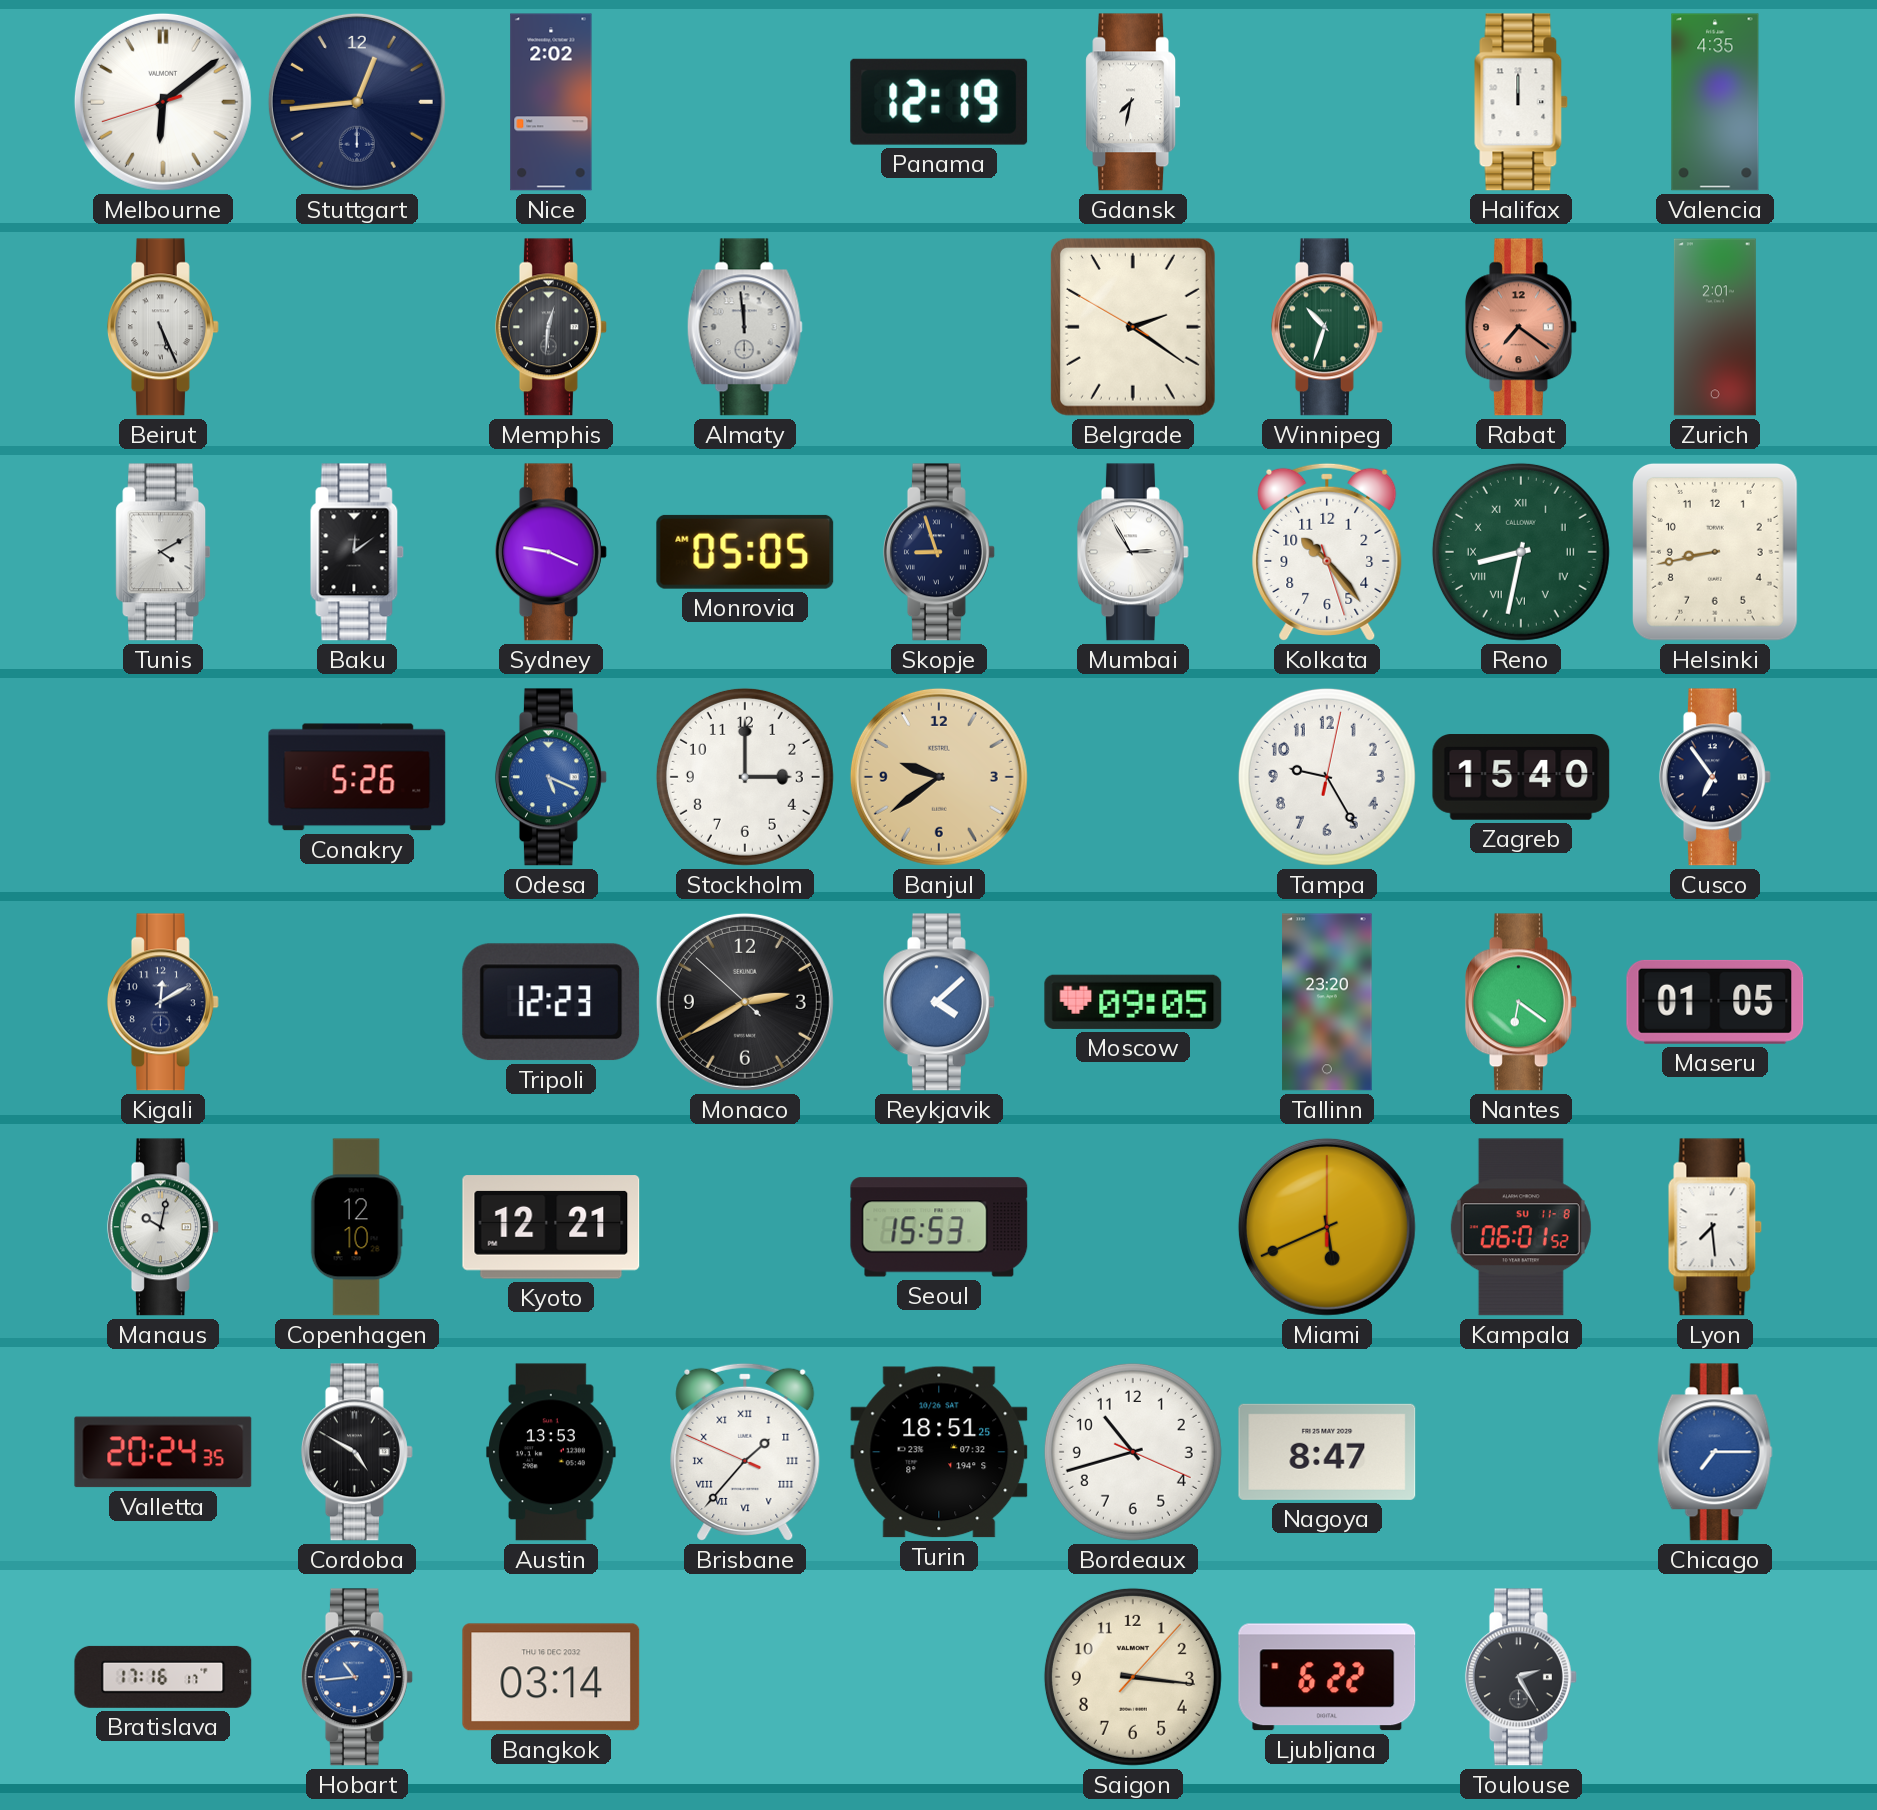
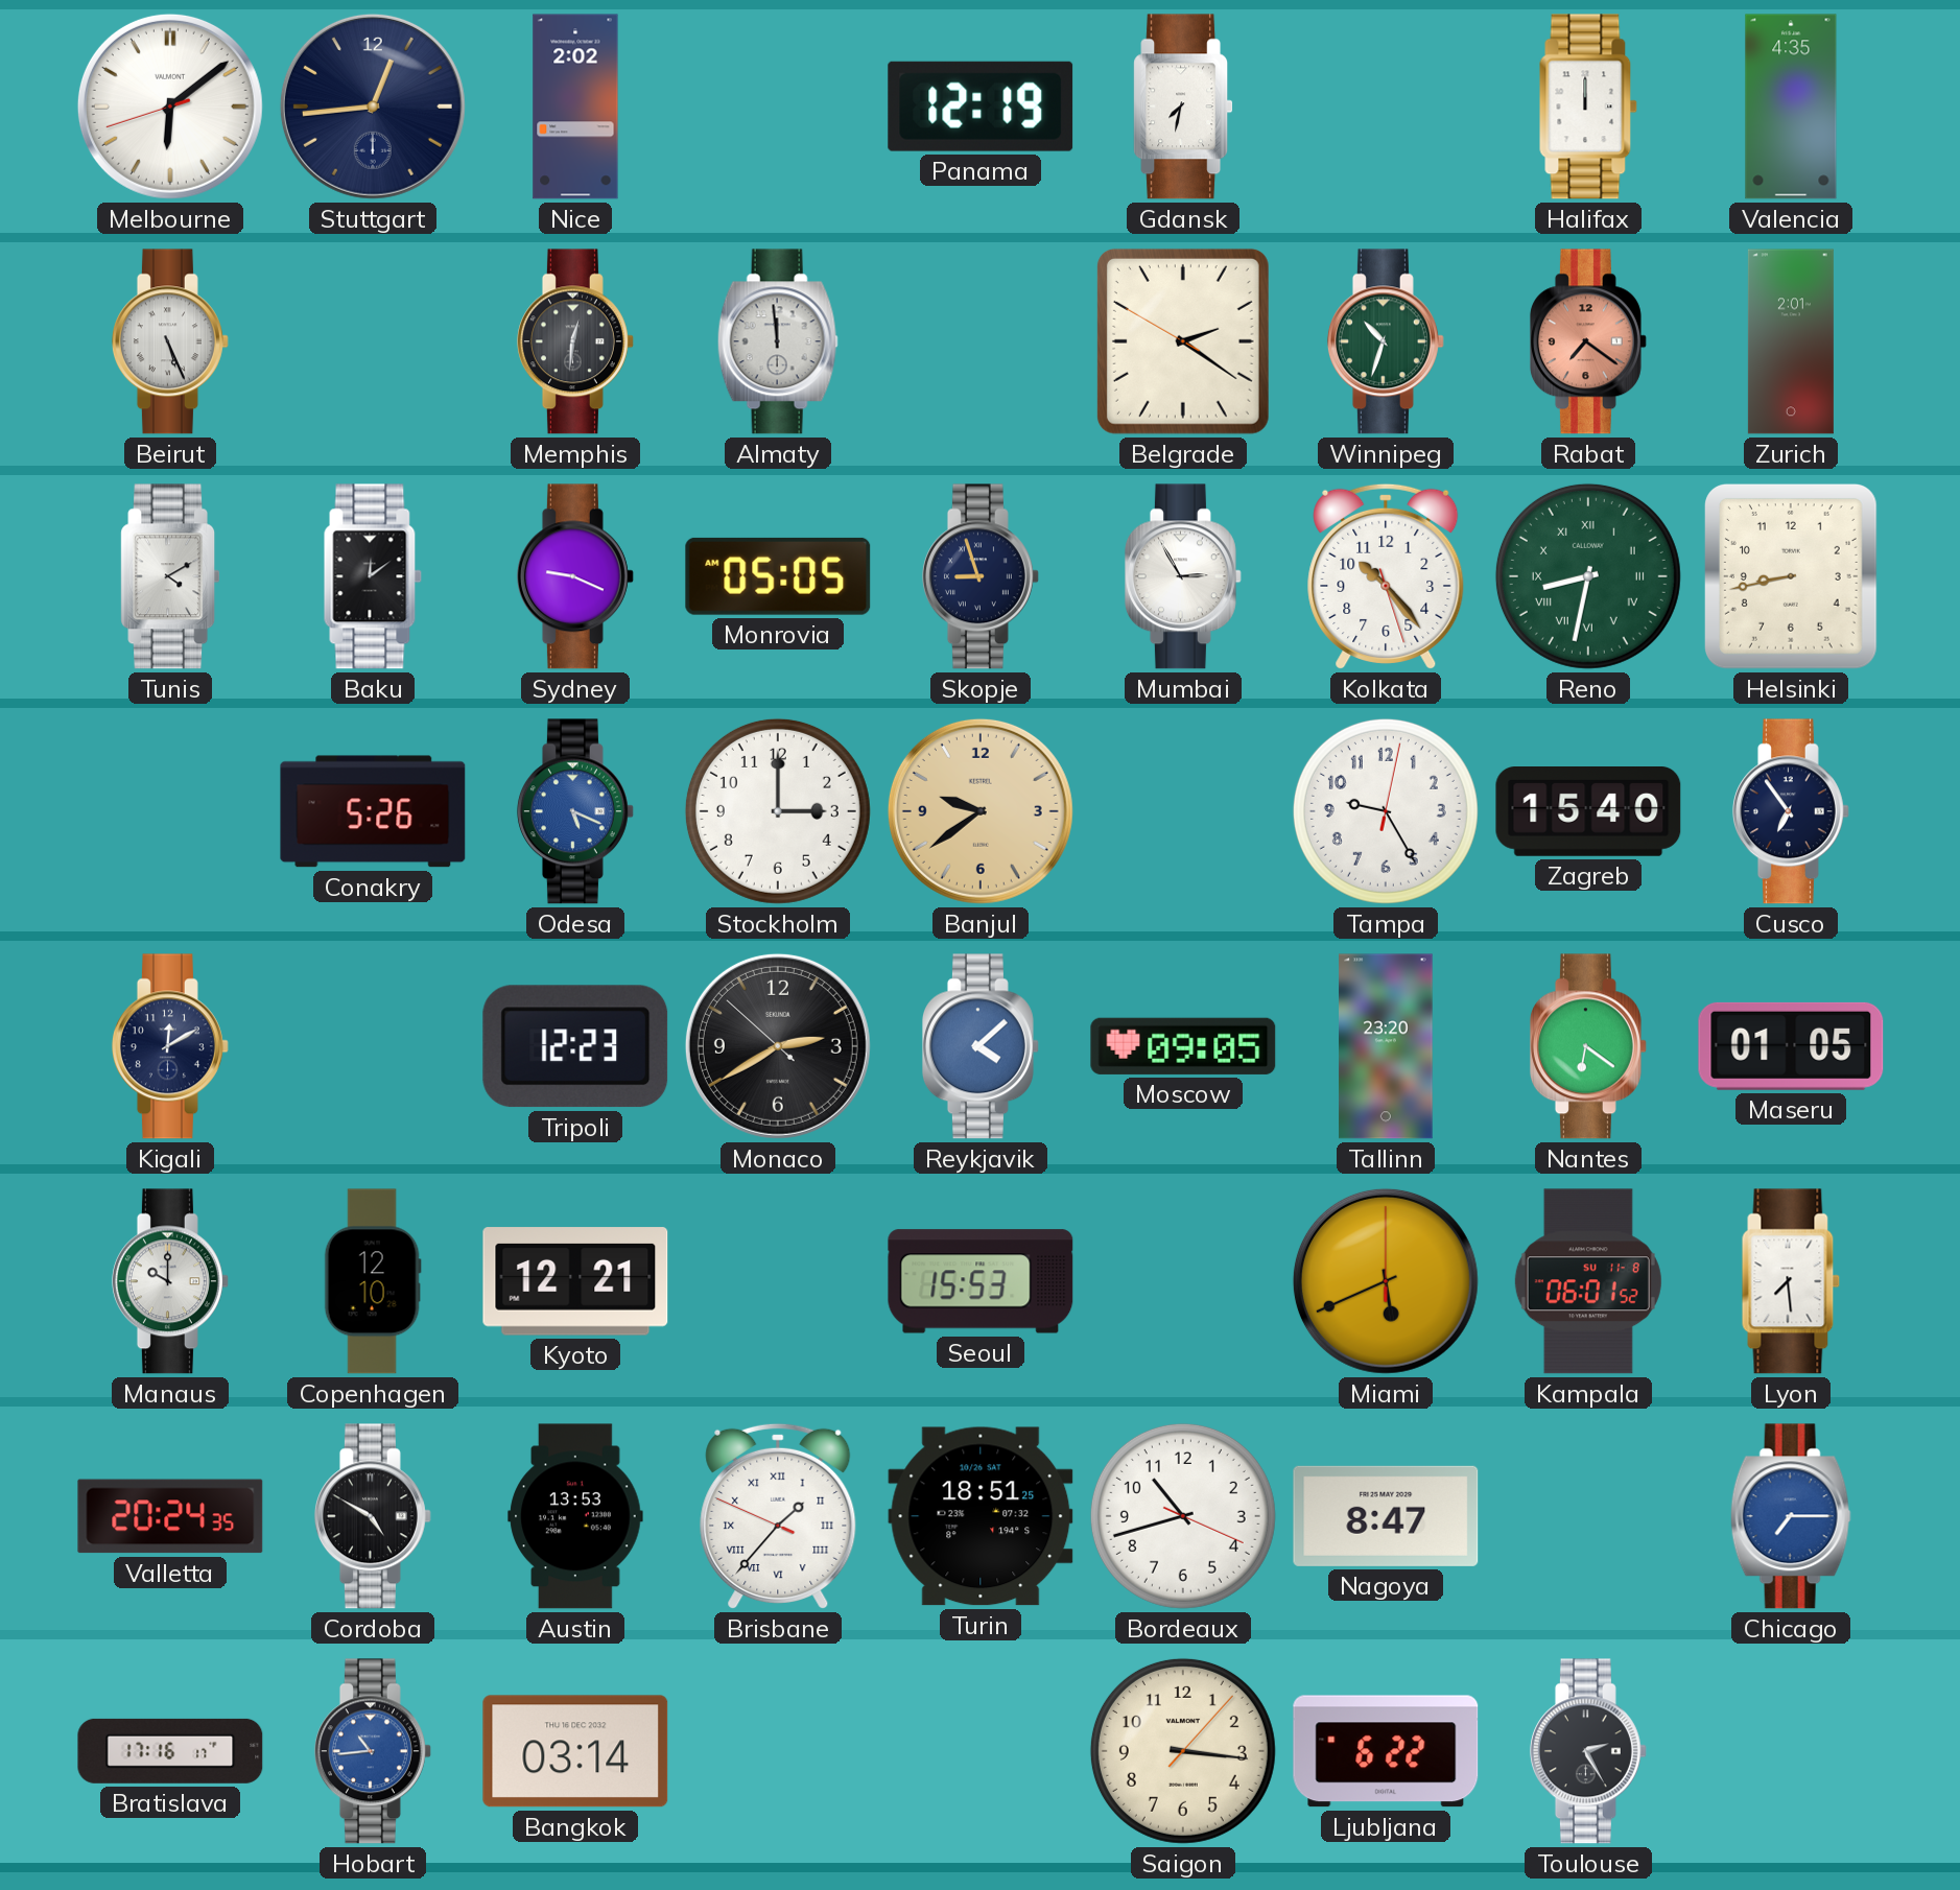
Manaus: 10:02 -> 10:00 (170, 1281)
